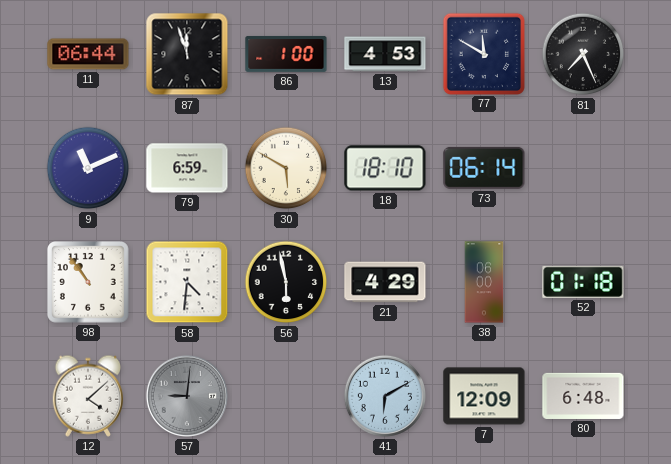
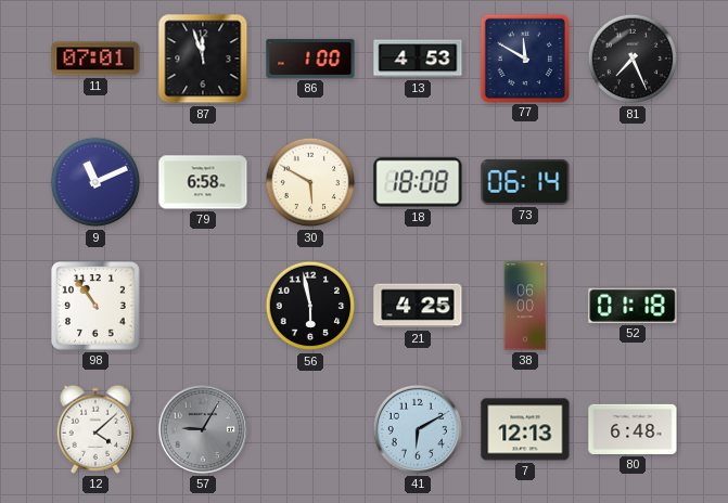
11: 06:44 -> 07:01 (95, 59)
79: 6:59 -> 6:58 (203, 182)
18: 18:10 -> 18:08 (418, 182)
58: 4:31 -> none (187, 282)
21: 4:29 -> 4:25 (418, 306)
57: 9:01 -> 9:05 (203, 429)
7: 12:09 -> 12:13 (525, 429)
